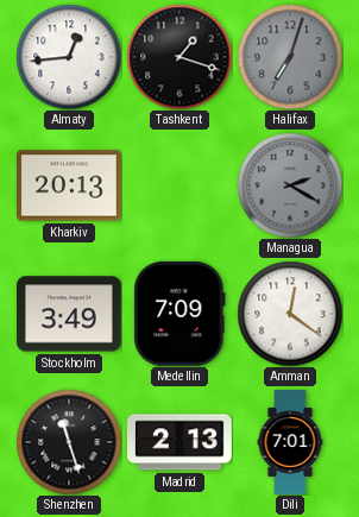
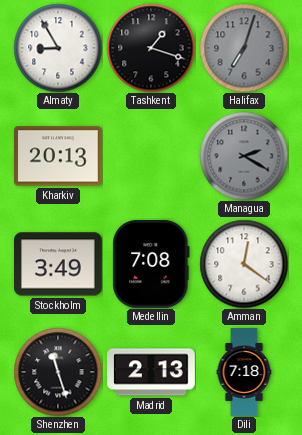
Almaty: 12:44 -> 8:55 (58, 48)
Medellin: 7:09 -> 7:08 (151, 264)
Dili: 7:01 -> 7:18 (244, 372)
